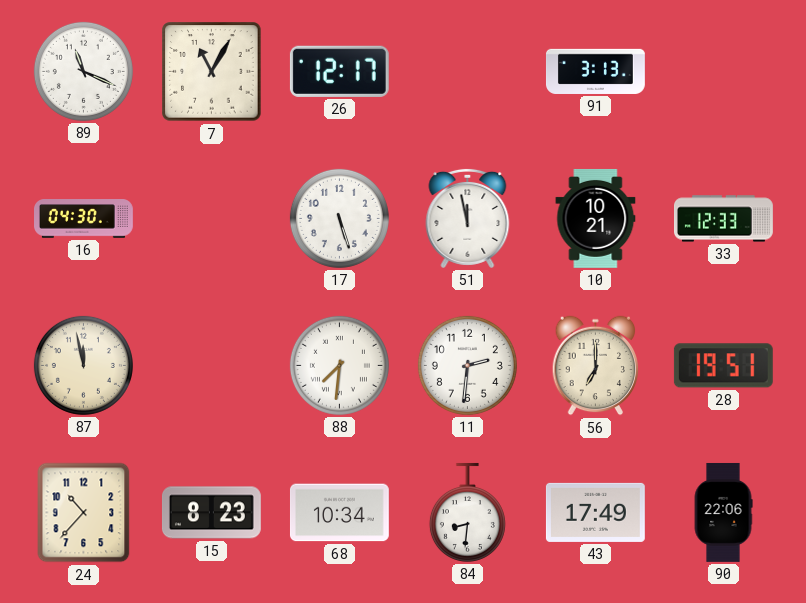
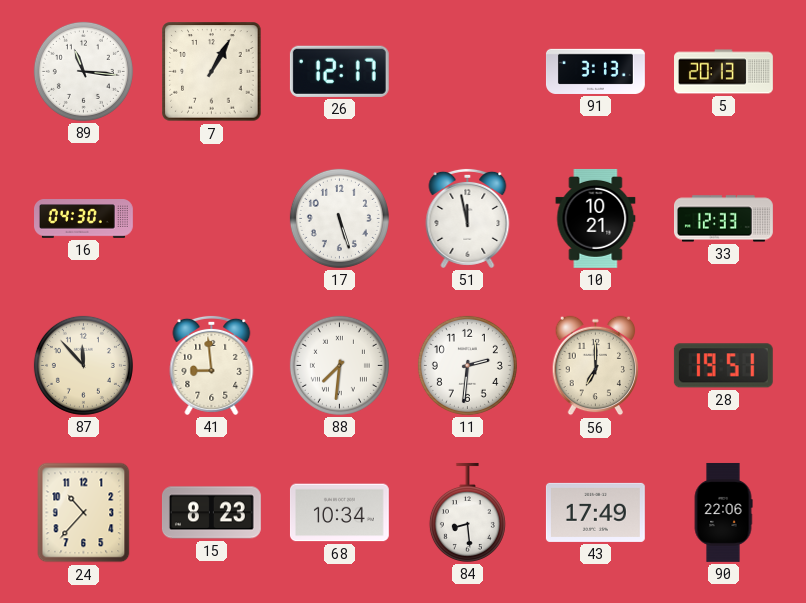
89: 11:19 -> 11:16 (83, 71)
7: 11:05 -> 1:05 (212, 72)
5: none -> 20:13 (724, 72)
87: 11:58 -> 11:53 (83, 365)
41: none -> 8:59 (212, 365)
84: 8:31 -> 8:29 (467, 512)
